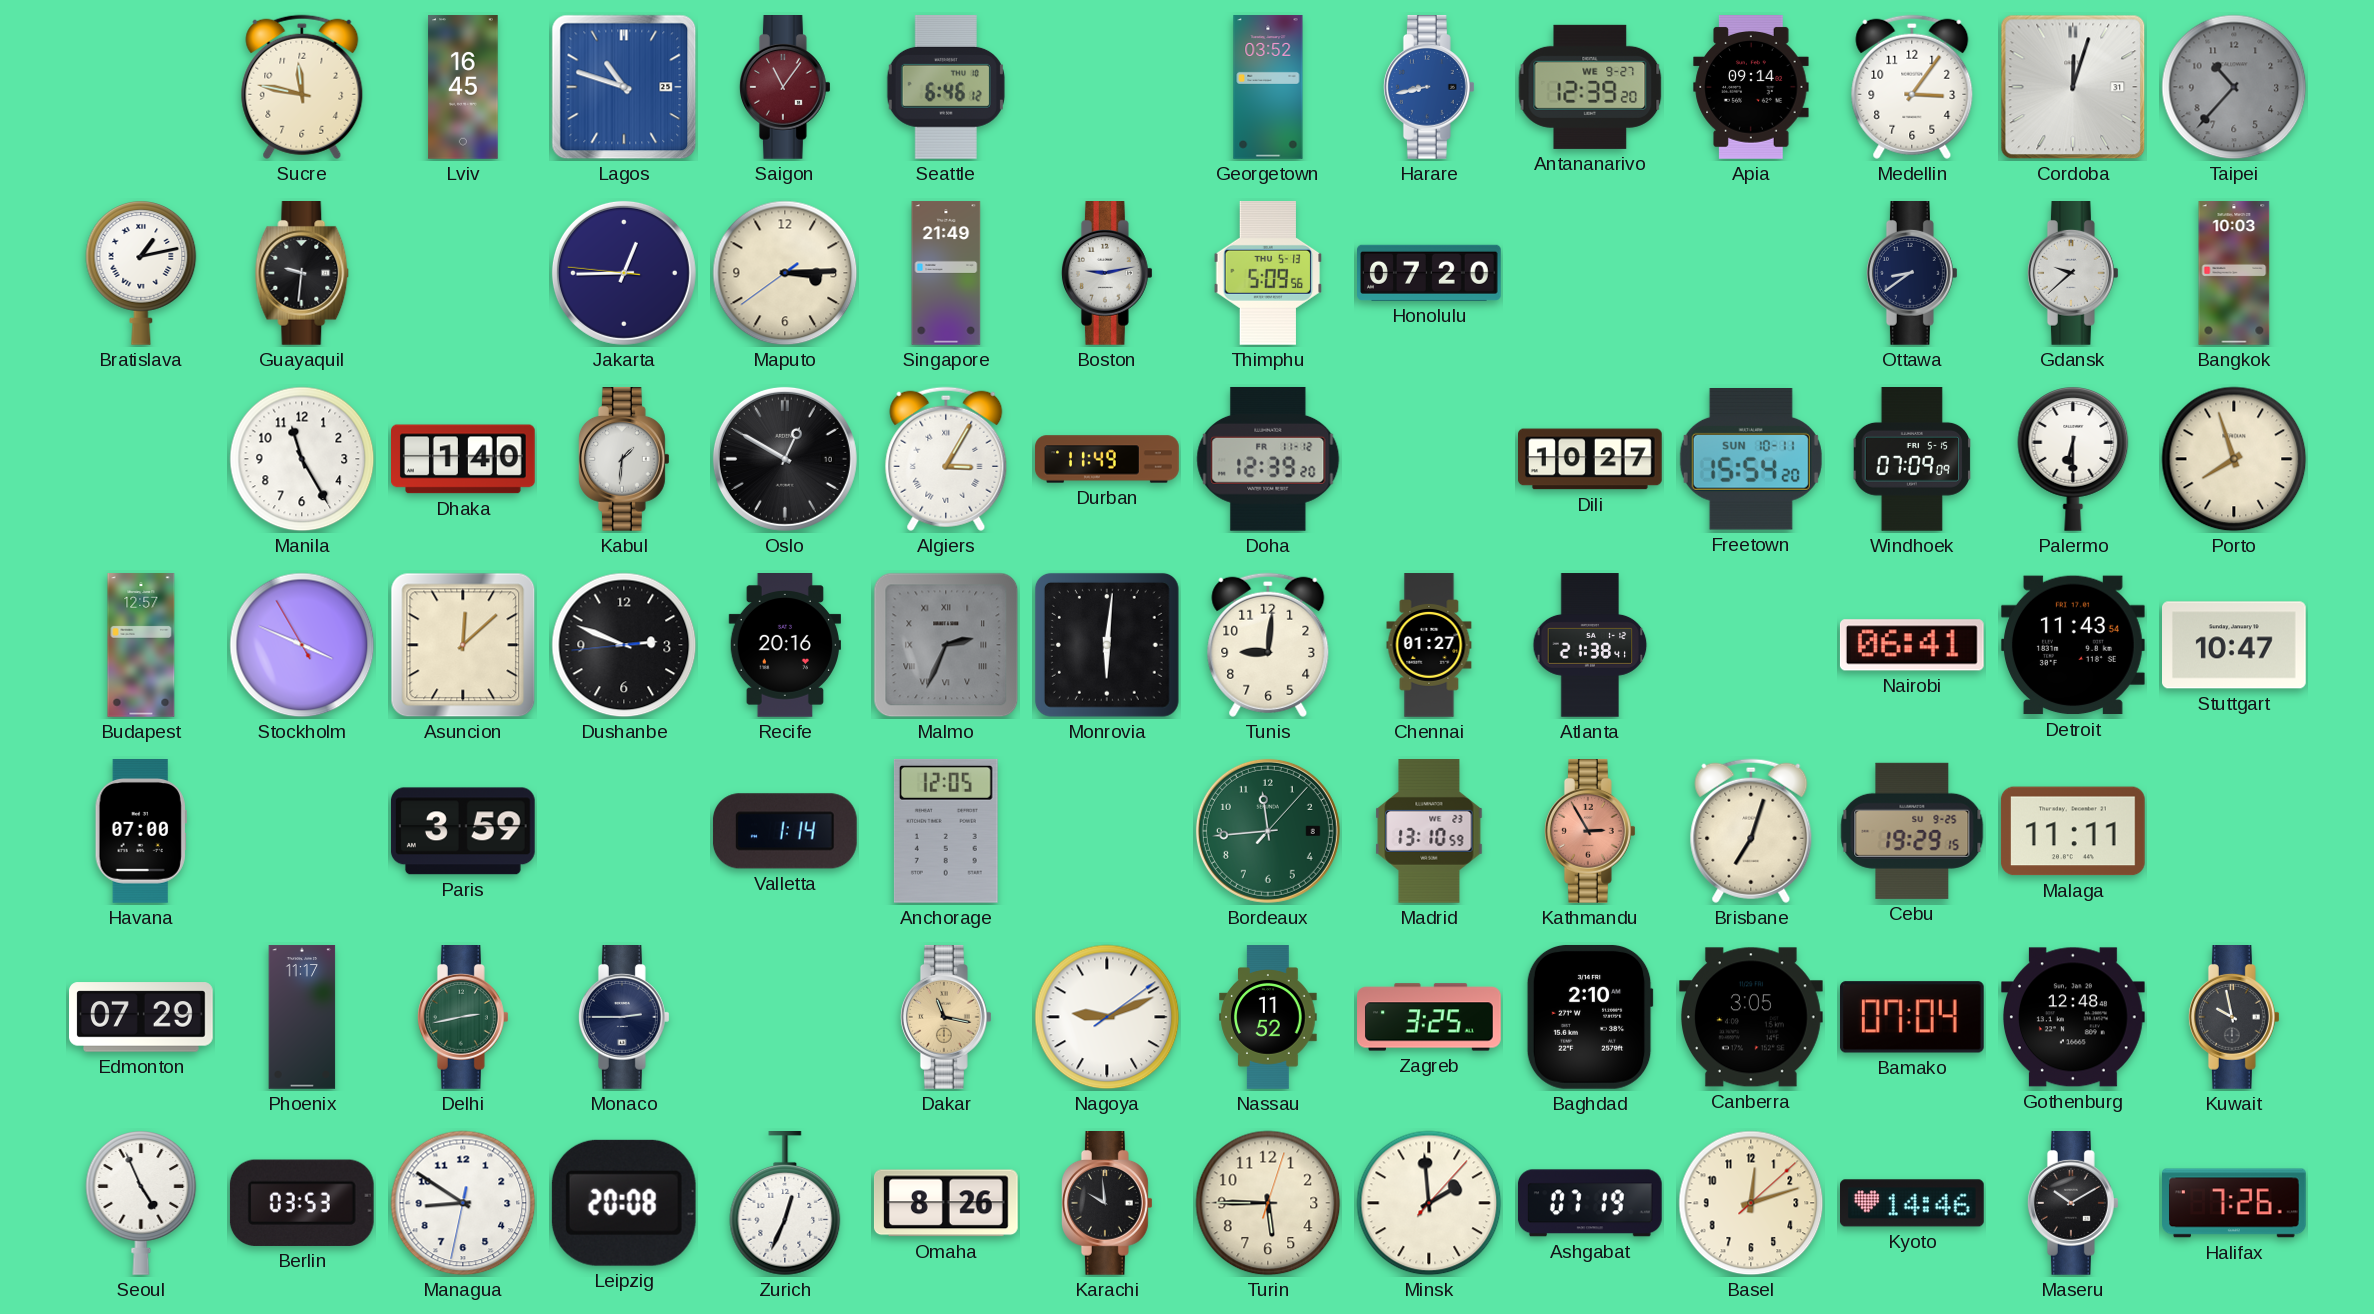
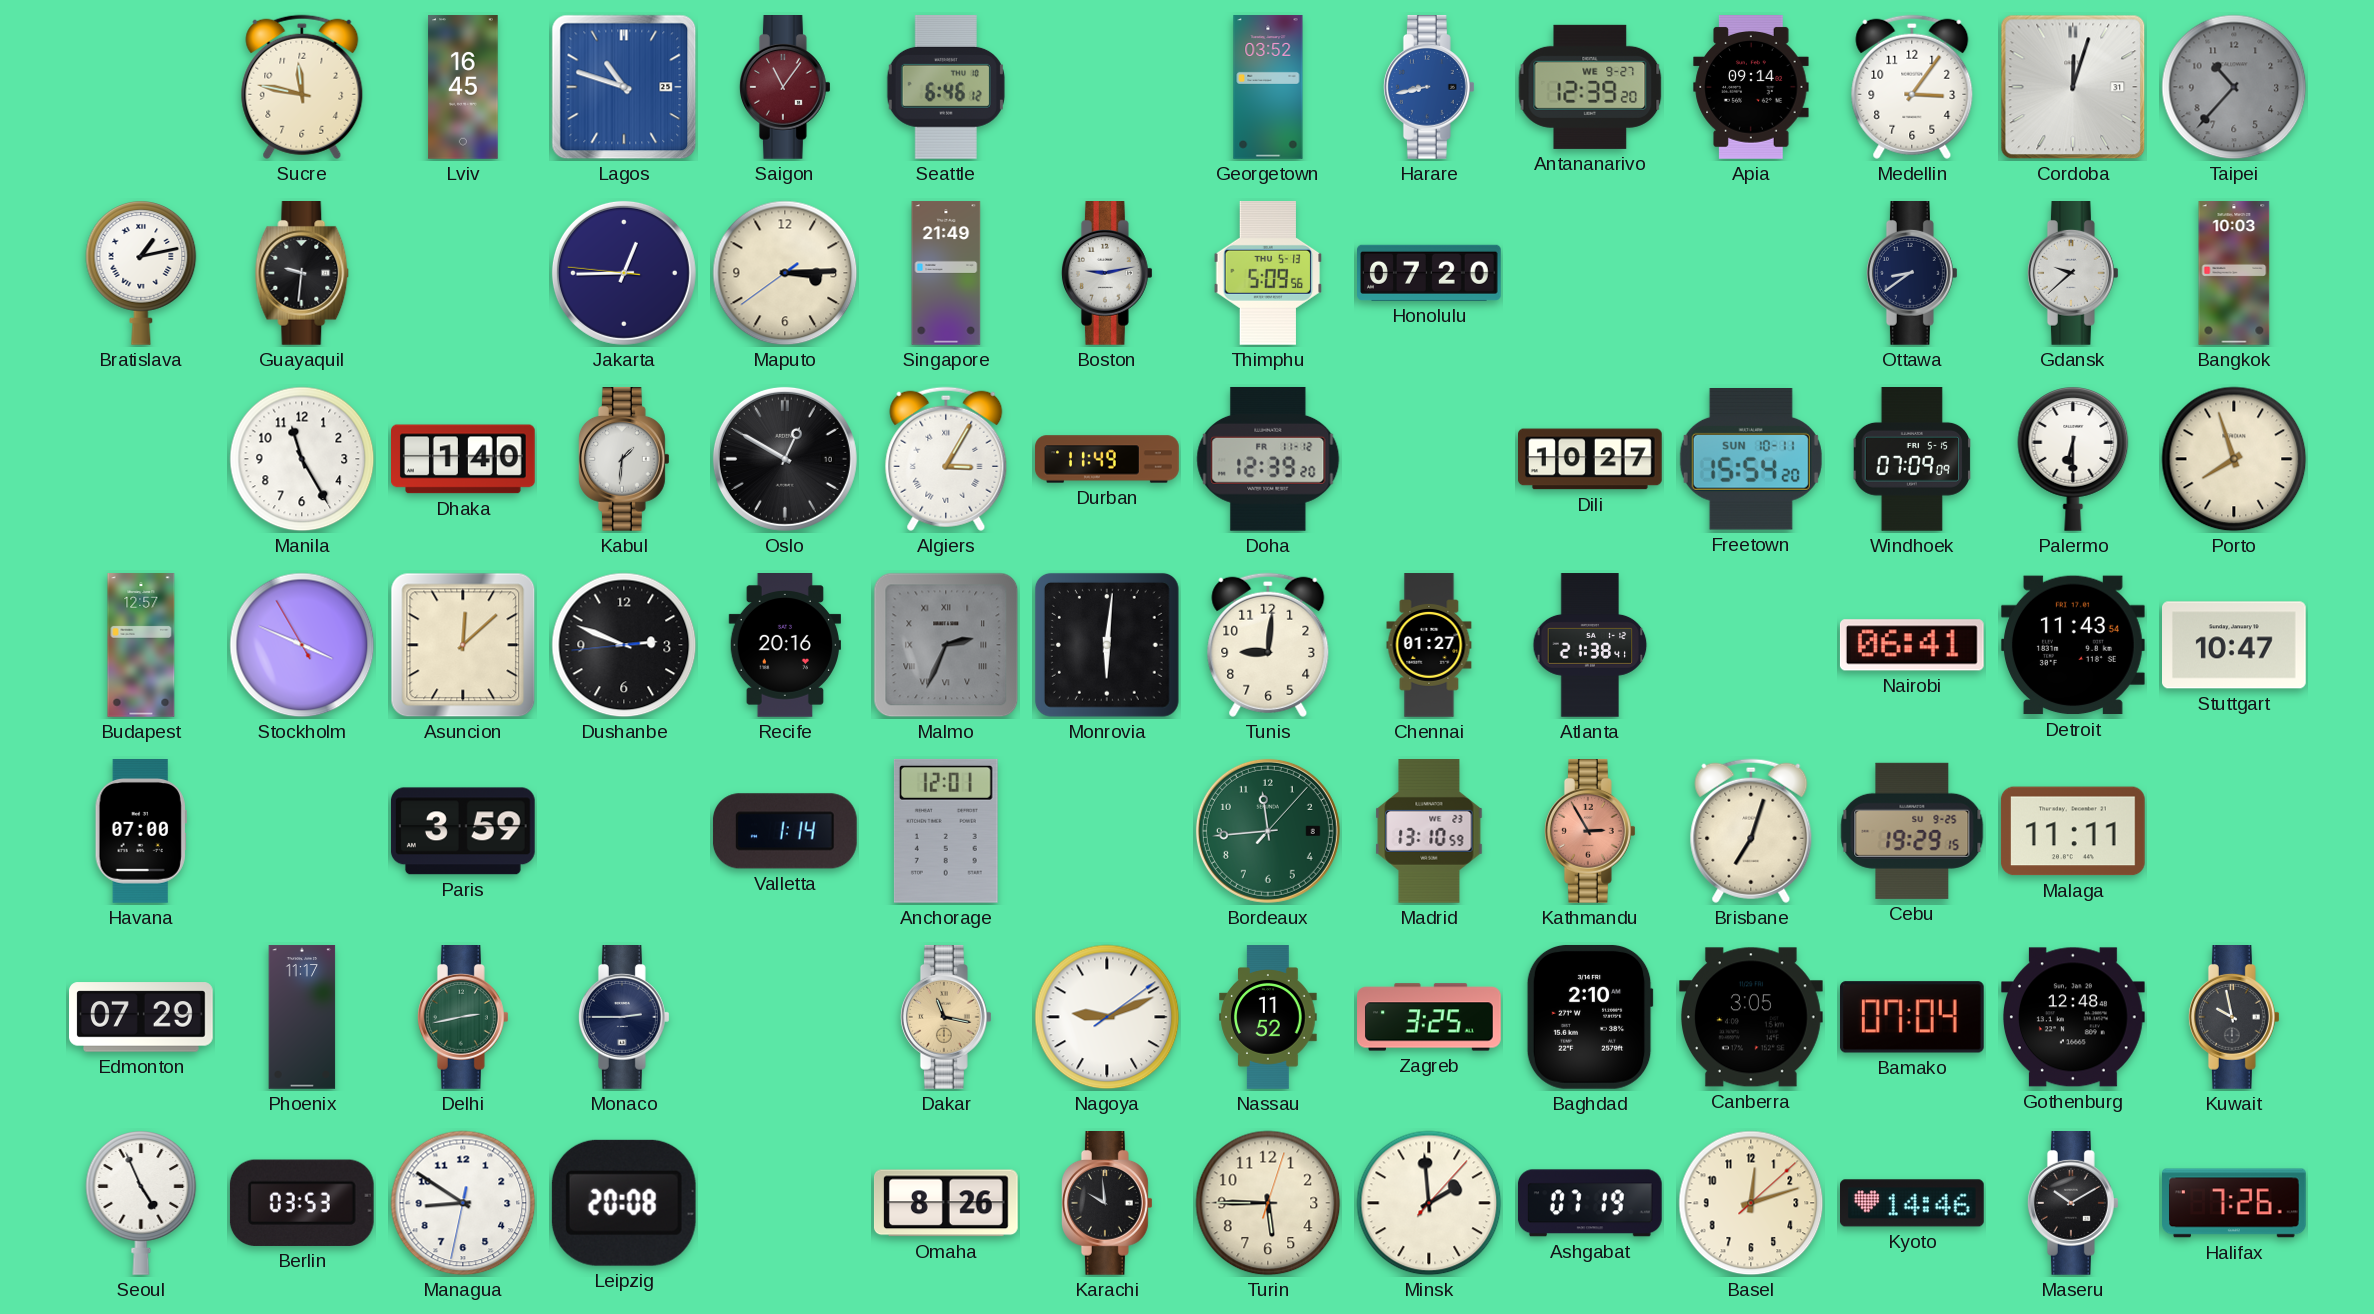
Anchorage: 12:05 -> 12:01 (946, 831)
Zurich: 12:34 -> none (785, 1204)
